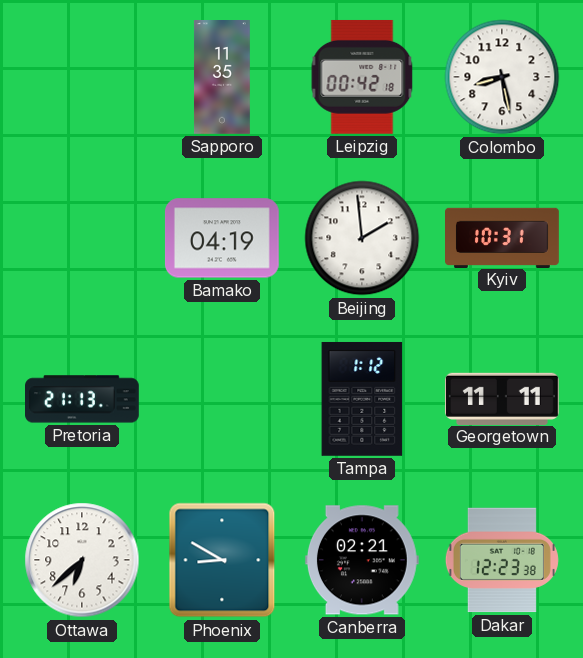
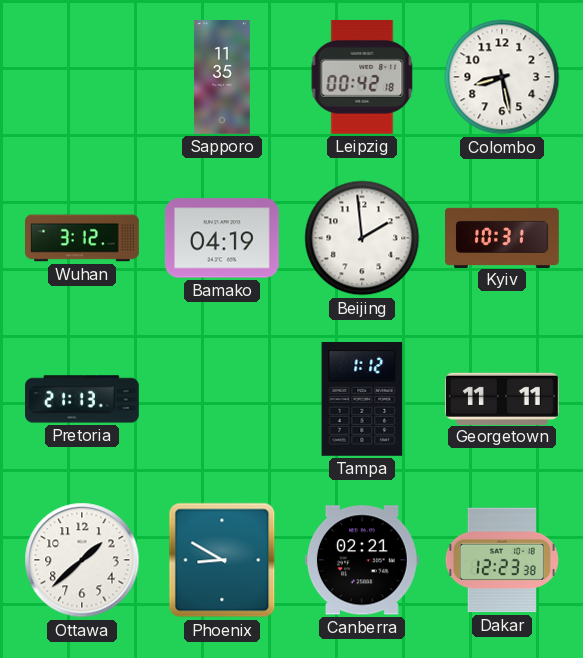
Wuhan: none -> 3:12 (83, 238)
Ottawa: 6:38 -> 1:38 (82, 560)
